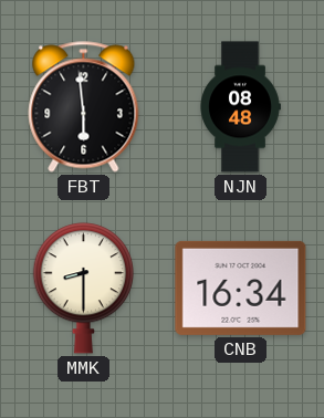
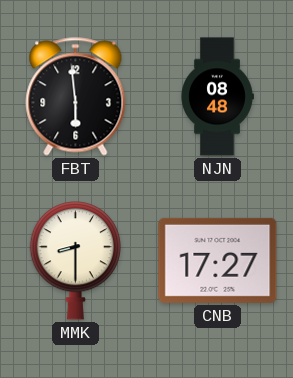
CNB: 16:34 -> 17:27 (218, 260)
